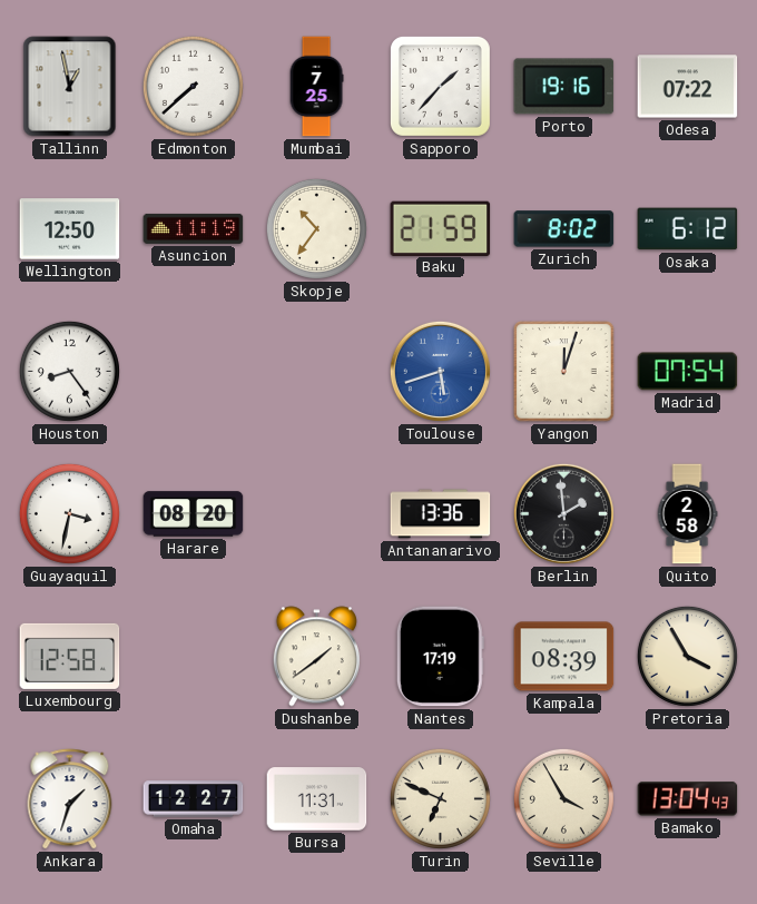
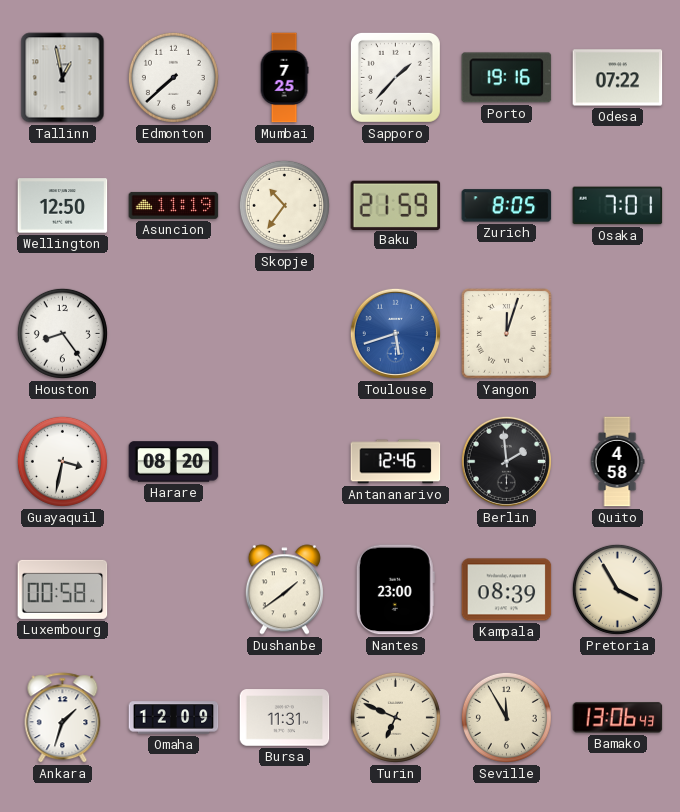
Zurich: 8:02 -> 8:05 (507, 206)
Osaka: 6:12 -> 7:01 (618, 206)
Madrid: 07:54 -> none (688, 372)
Antananarivo: 13:36 -> 12:46 (396, 462)
Quito: 2:58 -> 4:58 (617, 462)
Luxembourg: 12:58 -> 00:58 (63, 589)
Nantes: 17:19 -> 23:00 (395, 590)
Omaha: 12:27 -> 12:09 (174, 718)
Seville: 3:55 -> 11:55 (506, 717)
Bamako: 13:04 -> 13:06 (618, 718)
